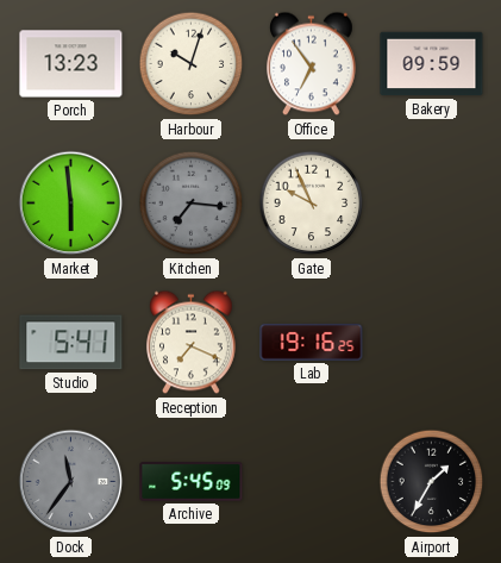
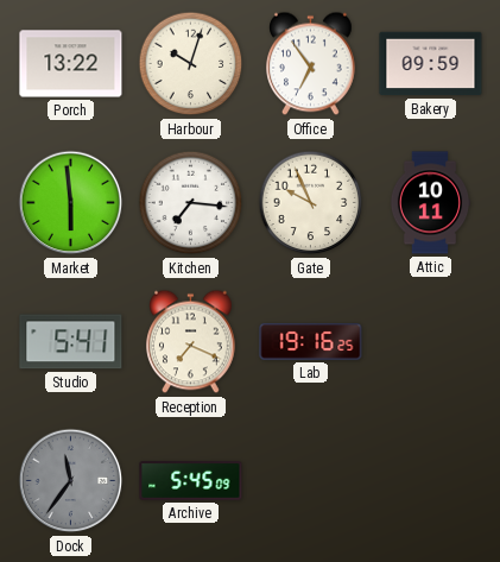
Porch: 13:23 -> 13:22 (71, 64)
Kitchen dial: grey -> white (191, 203)
Attic: none -> 10:11 (430, 203)
Airport: 1:35 -> none (432, 482)
